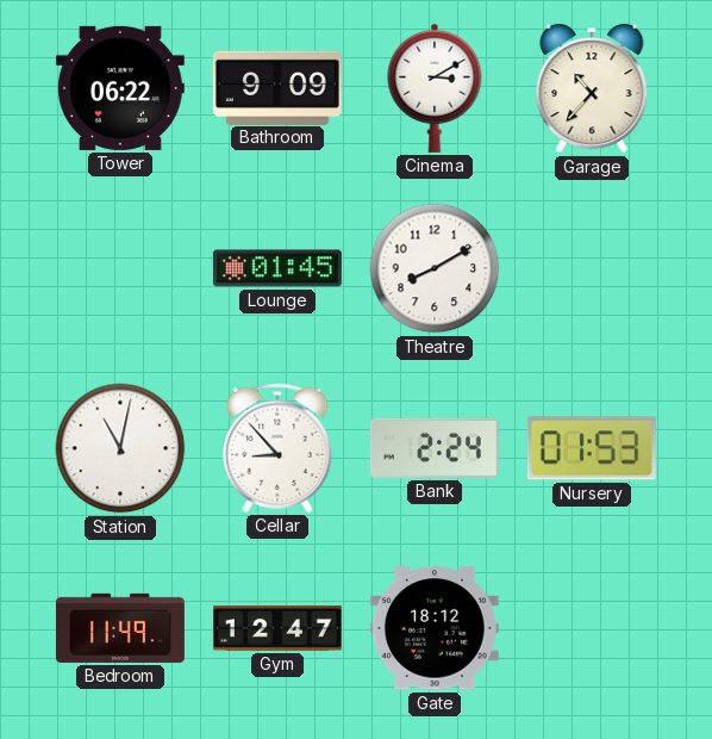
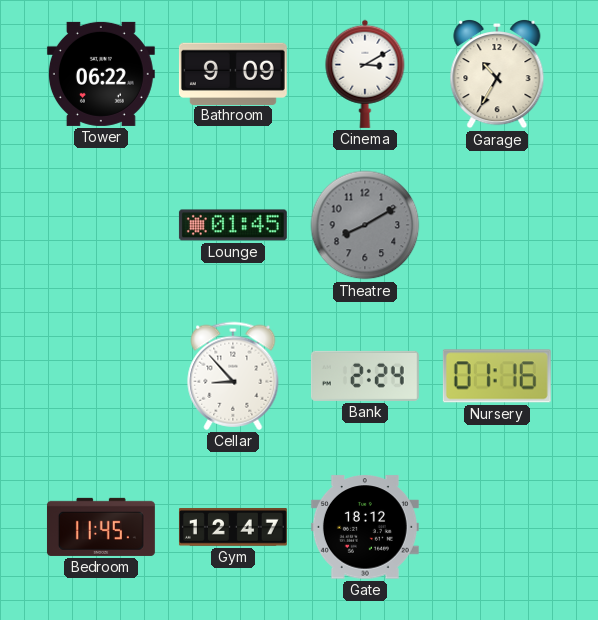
Garage: 10:37 -> 10:35 (497, 75)
Theatre dial: white -> grey (365, 225)
Station: 11:02 -> none (120, 448)
Nursery: 01:53 -> 01:16 (497, 376)
Bedroom: 11:49 -> 11:45 (101, 527)
